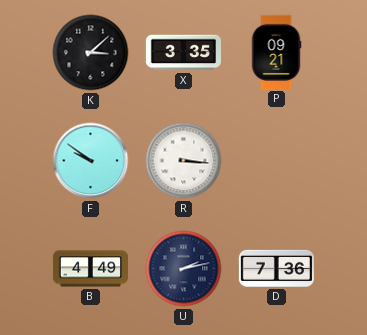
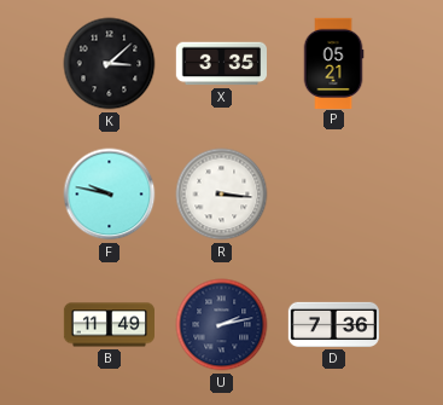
P: 09:21 -> 05:21 (333, 63)
F: 9:51 -> 9:47 (110, 195)
B: 4:49 -> 11:49 (109, 325)
